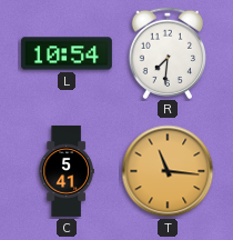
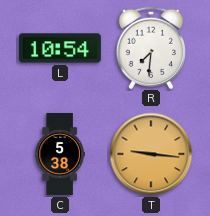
C: 5:41 -> 5:38 (60, 154)
T: 11:16 -> 9:16 (151, 154)
